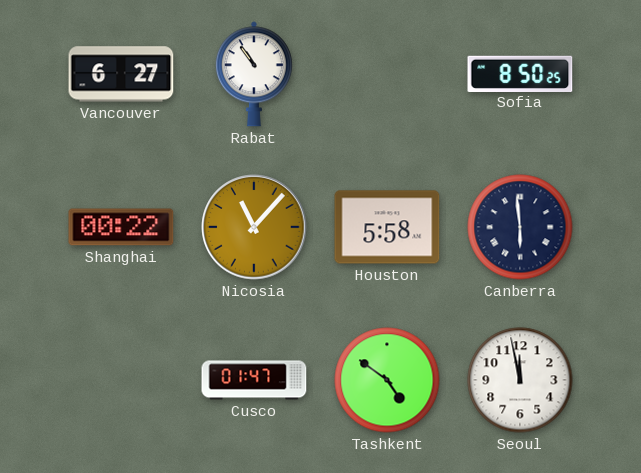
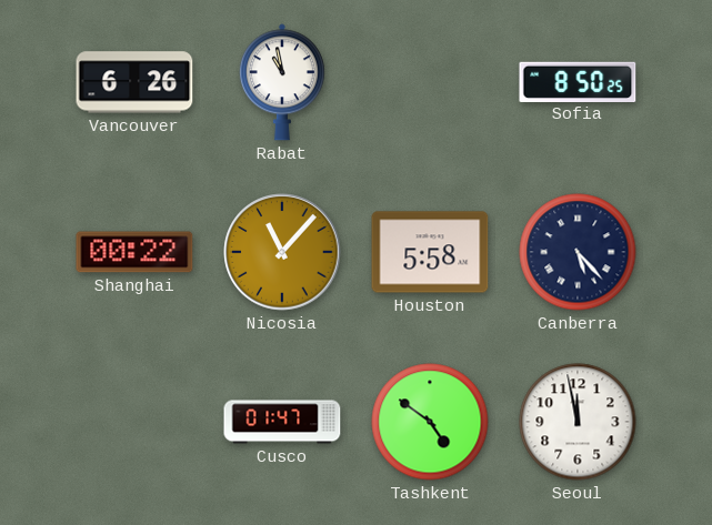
Vancouver: 6:27 -> 6:26 (134, 82)
Rabat: 10:54 -> 10:58 (282, 82)
Canberra: 5:59 -> 5:23 (578, 252)
